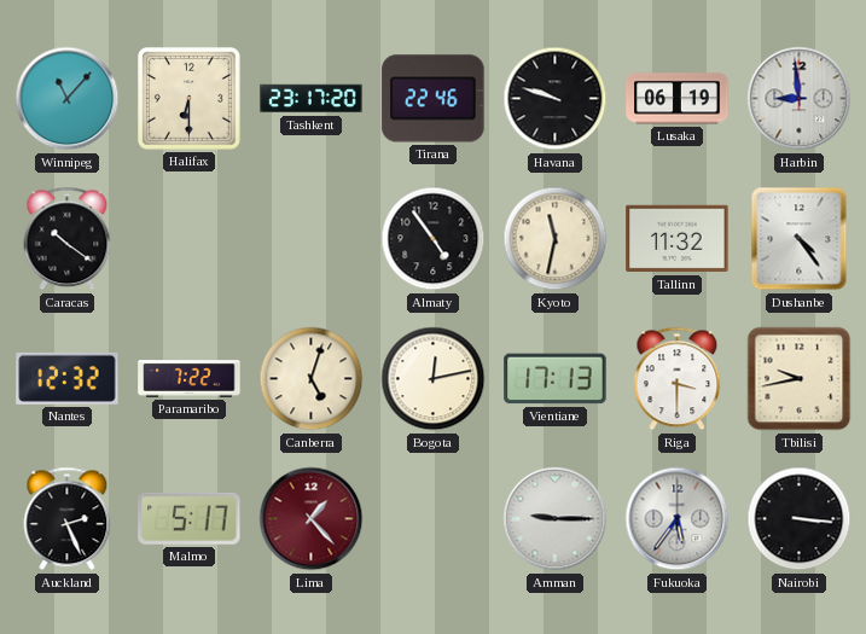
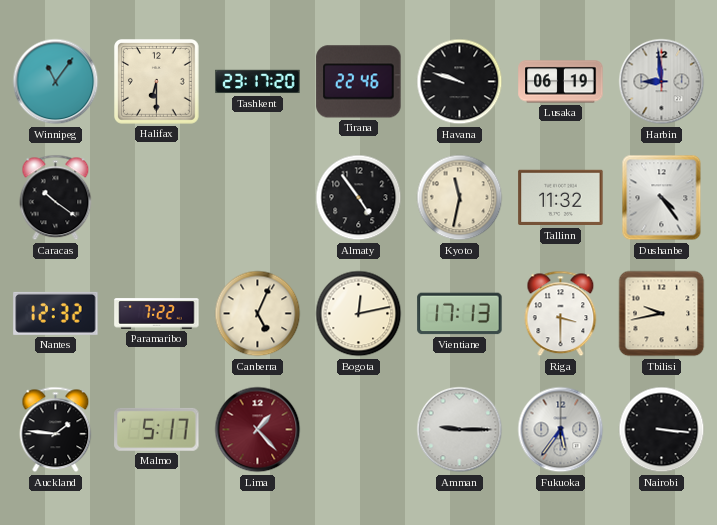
Winnipeg: 11:07 -> 11:06 (56, 82)
Canberra: 5:03 -> 5:04 (258, 314)
Auckland: 2:26 -> 1:46 (56, 430)
